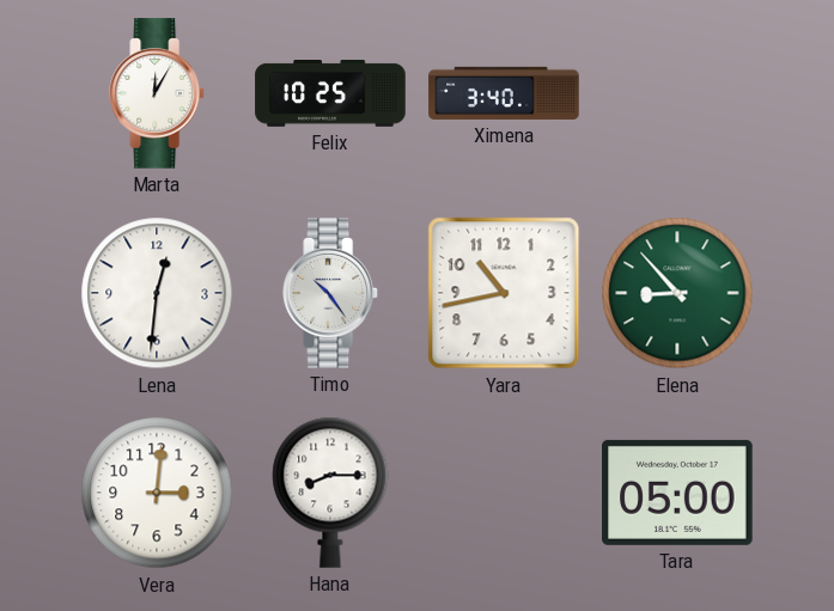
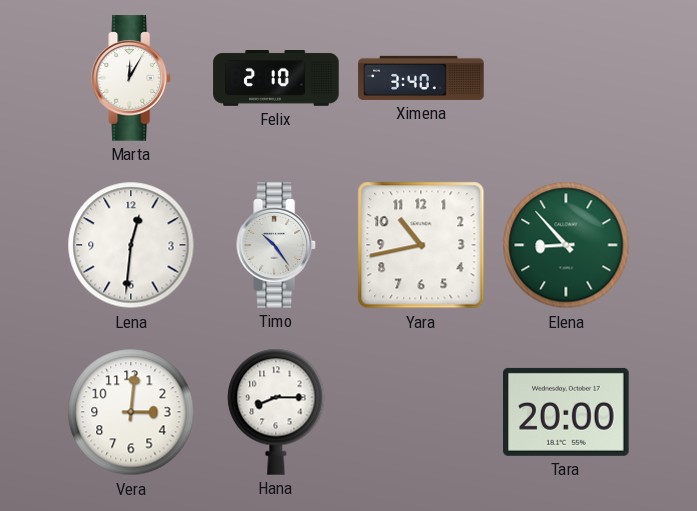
Felix: 10:25 -> 2:10 (276, 79)
Tara: 05:00 -> 20:00 (566, 412)
